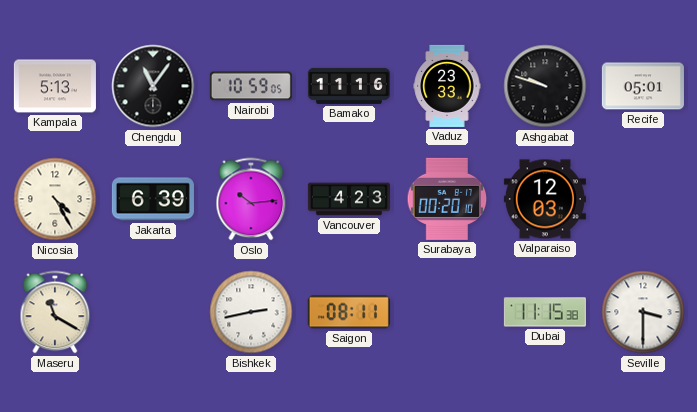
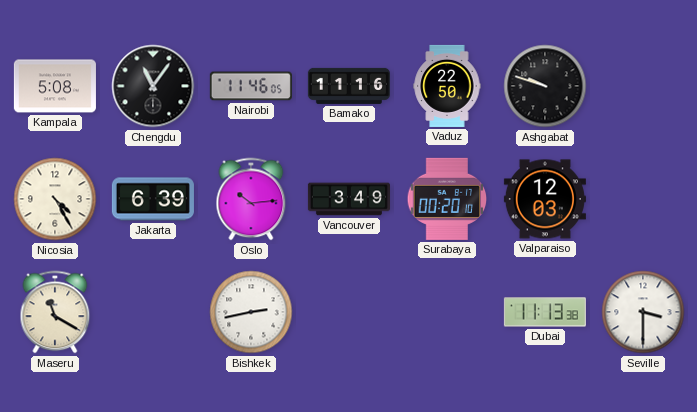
Kampala: 5:13 -> 5:08 (55, 86)
Nairobi: 10:59 -> 11:46 (251, 86)
Vaduz: 23:33 -> 22:50 (447, 86)
Recife: 05:01 -> none (643, 86)
Vancouver: 4:23 -> 3:49 (349, 199)
Saigon: 08:11 -> none (349, 312)
Dubai: 11:15 -> 11:13 (545, 312)
